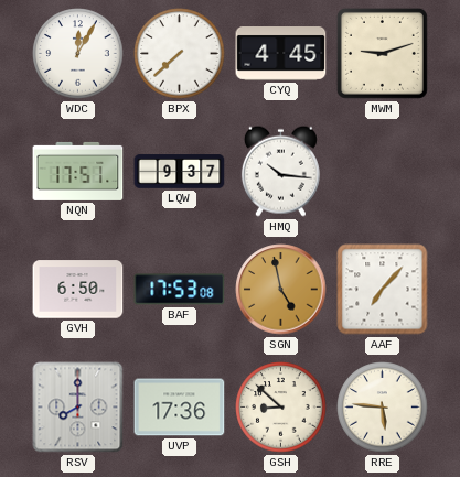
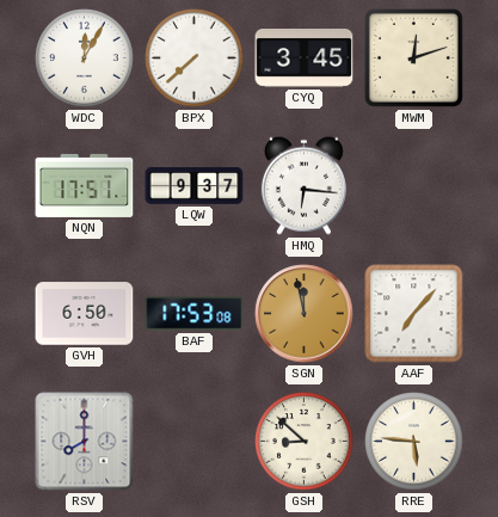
CYQ: 4:45 -> 3:45 (305, 59)
MWM: 9:12 -> 12:12 (413, 57)
HMQ: 10:16 -> 6:16 (303, 185)
SGN: 4:58 -> 11:58 (305, 314)
UVP: 17:36 -> none (180, 408)
